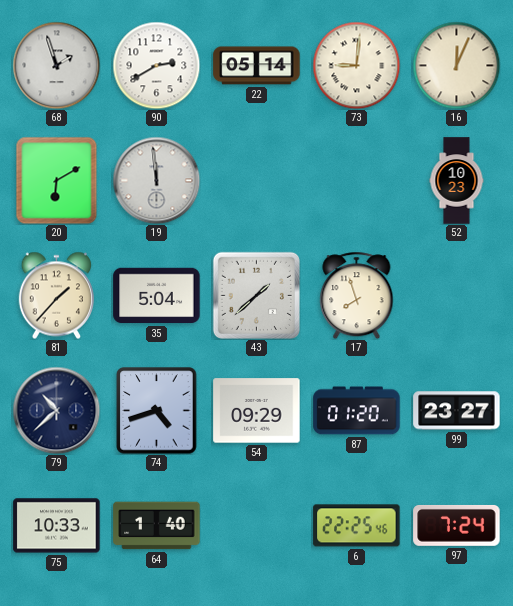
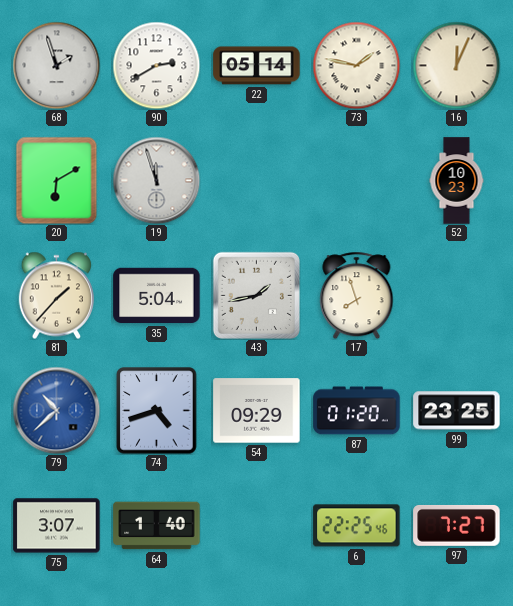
73: 9:01 -> 1:47 (356, 65)
19: 11:59 -> 11:57 (156, 180)
43: 1:38 -> 1:43 (256, 295)
79 dial: navy -> blue (56, 410)
99: 23:27 -> 23:25 (457, 411)
75: 10:33 -> 3:07 (57, 526)
97: 7:24 -> 7:27 (457, 525)
